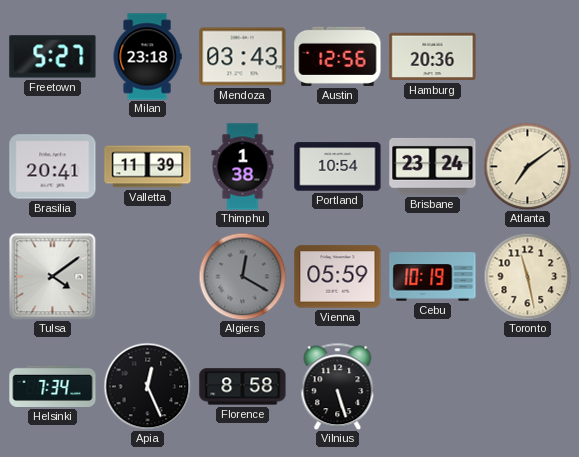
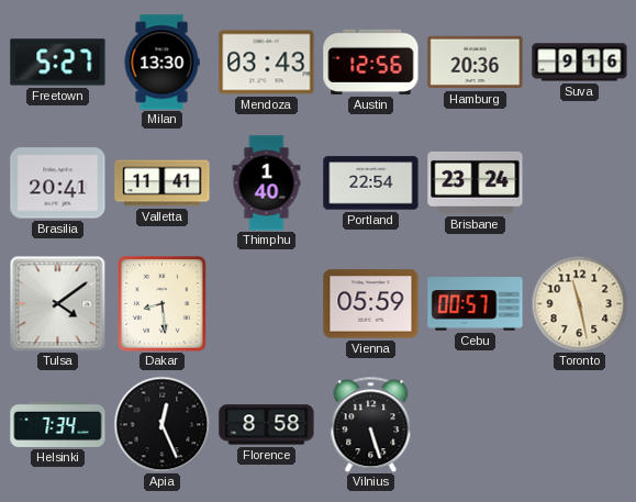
Milan: 23:18 -> 13:30 (161, 63)
Suva: none -> 9:16 (580, 63)
Valletta: 11:39 -> 11:41 (163, 183)
Thimphu: 1:38 -> 1:40 (267, 183)
Portland: 10:54 -> 22:54 (371, 183)
Atlanta: 7:09 -> none (527, 166)
Dakar: none -> 8:29 (163, 304)
Algiers: 12:20 -> none (242, 276)
Cebu: 10:19 -> 00:57 (476, 304)
